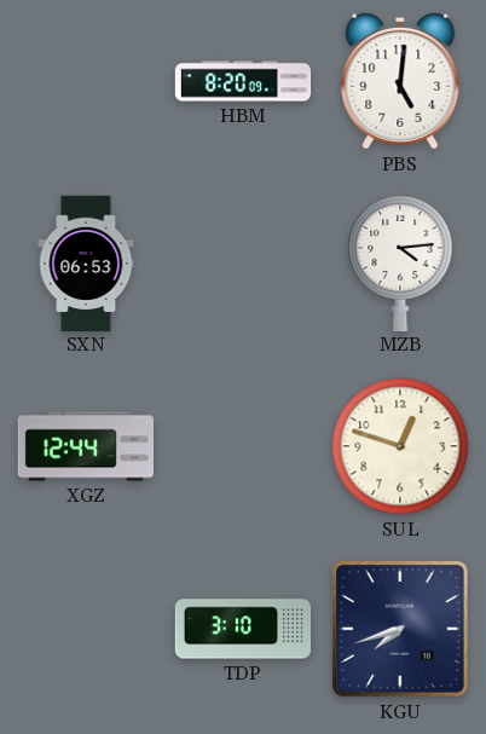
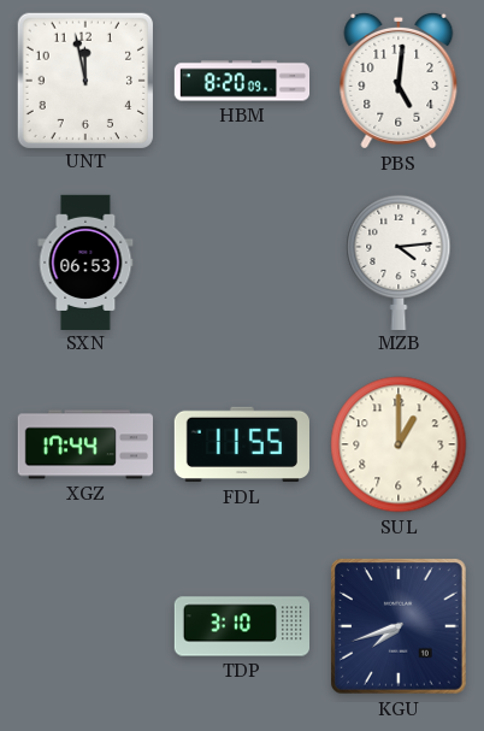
UNT: none -> 11:58 (84, 79)
XGZ: 12:44 -> 17:44 (84, 444)
FDL: none -> 11:55 (241, 444)
SUL: 12:48 -> 1:00 (399, 444)
